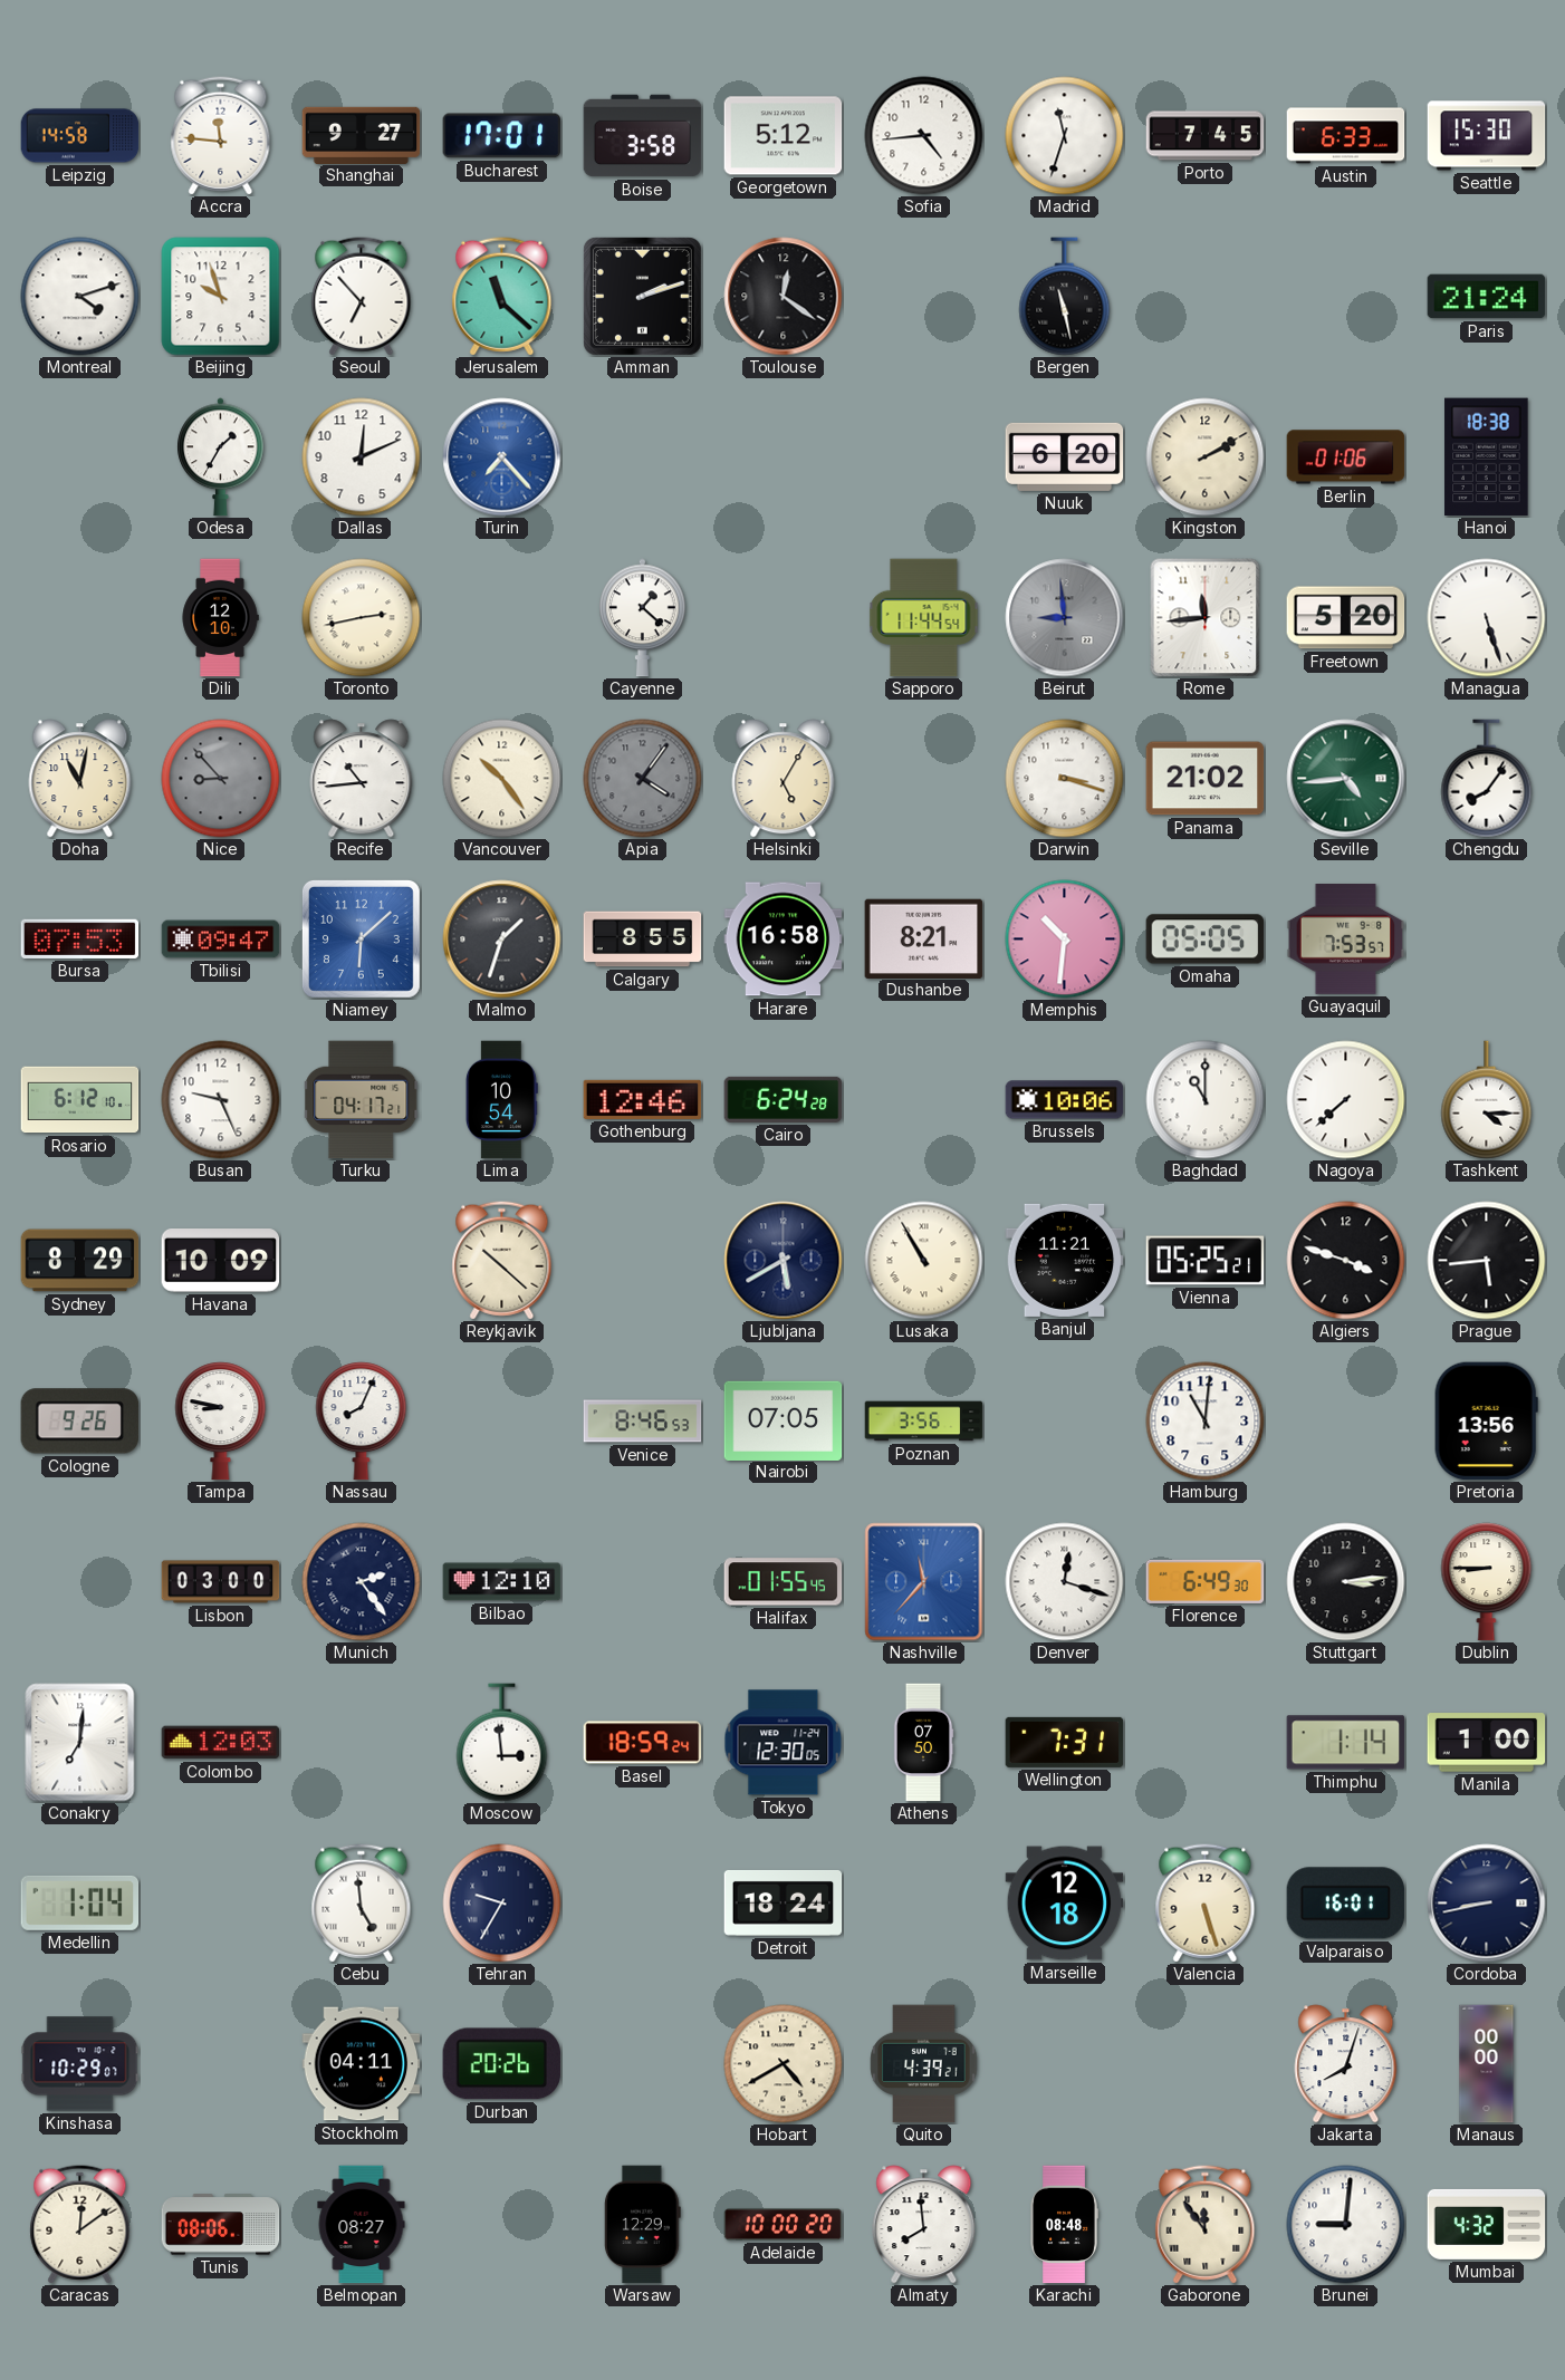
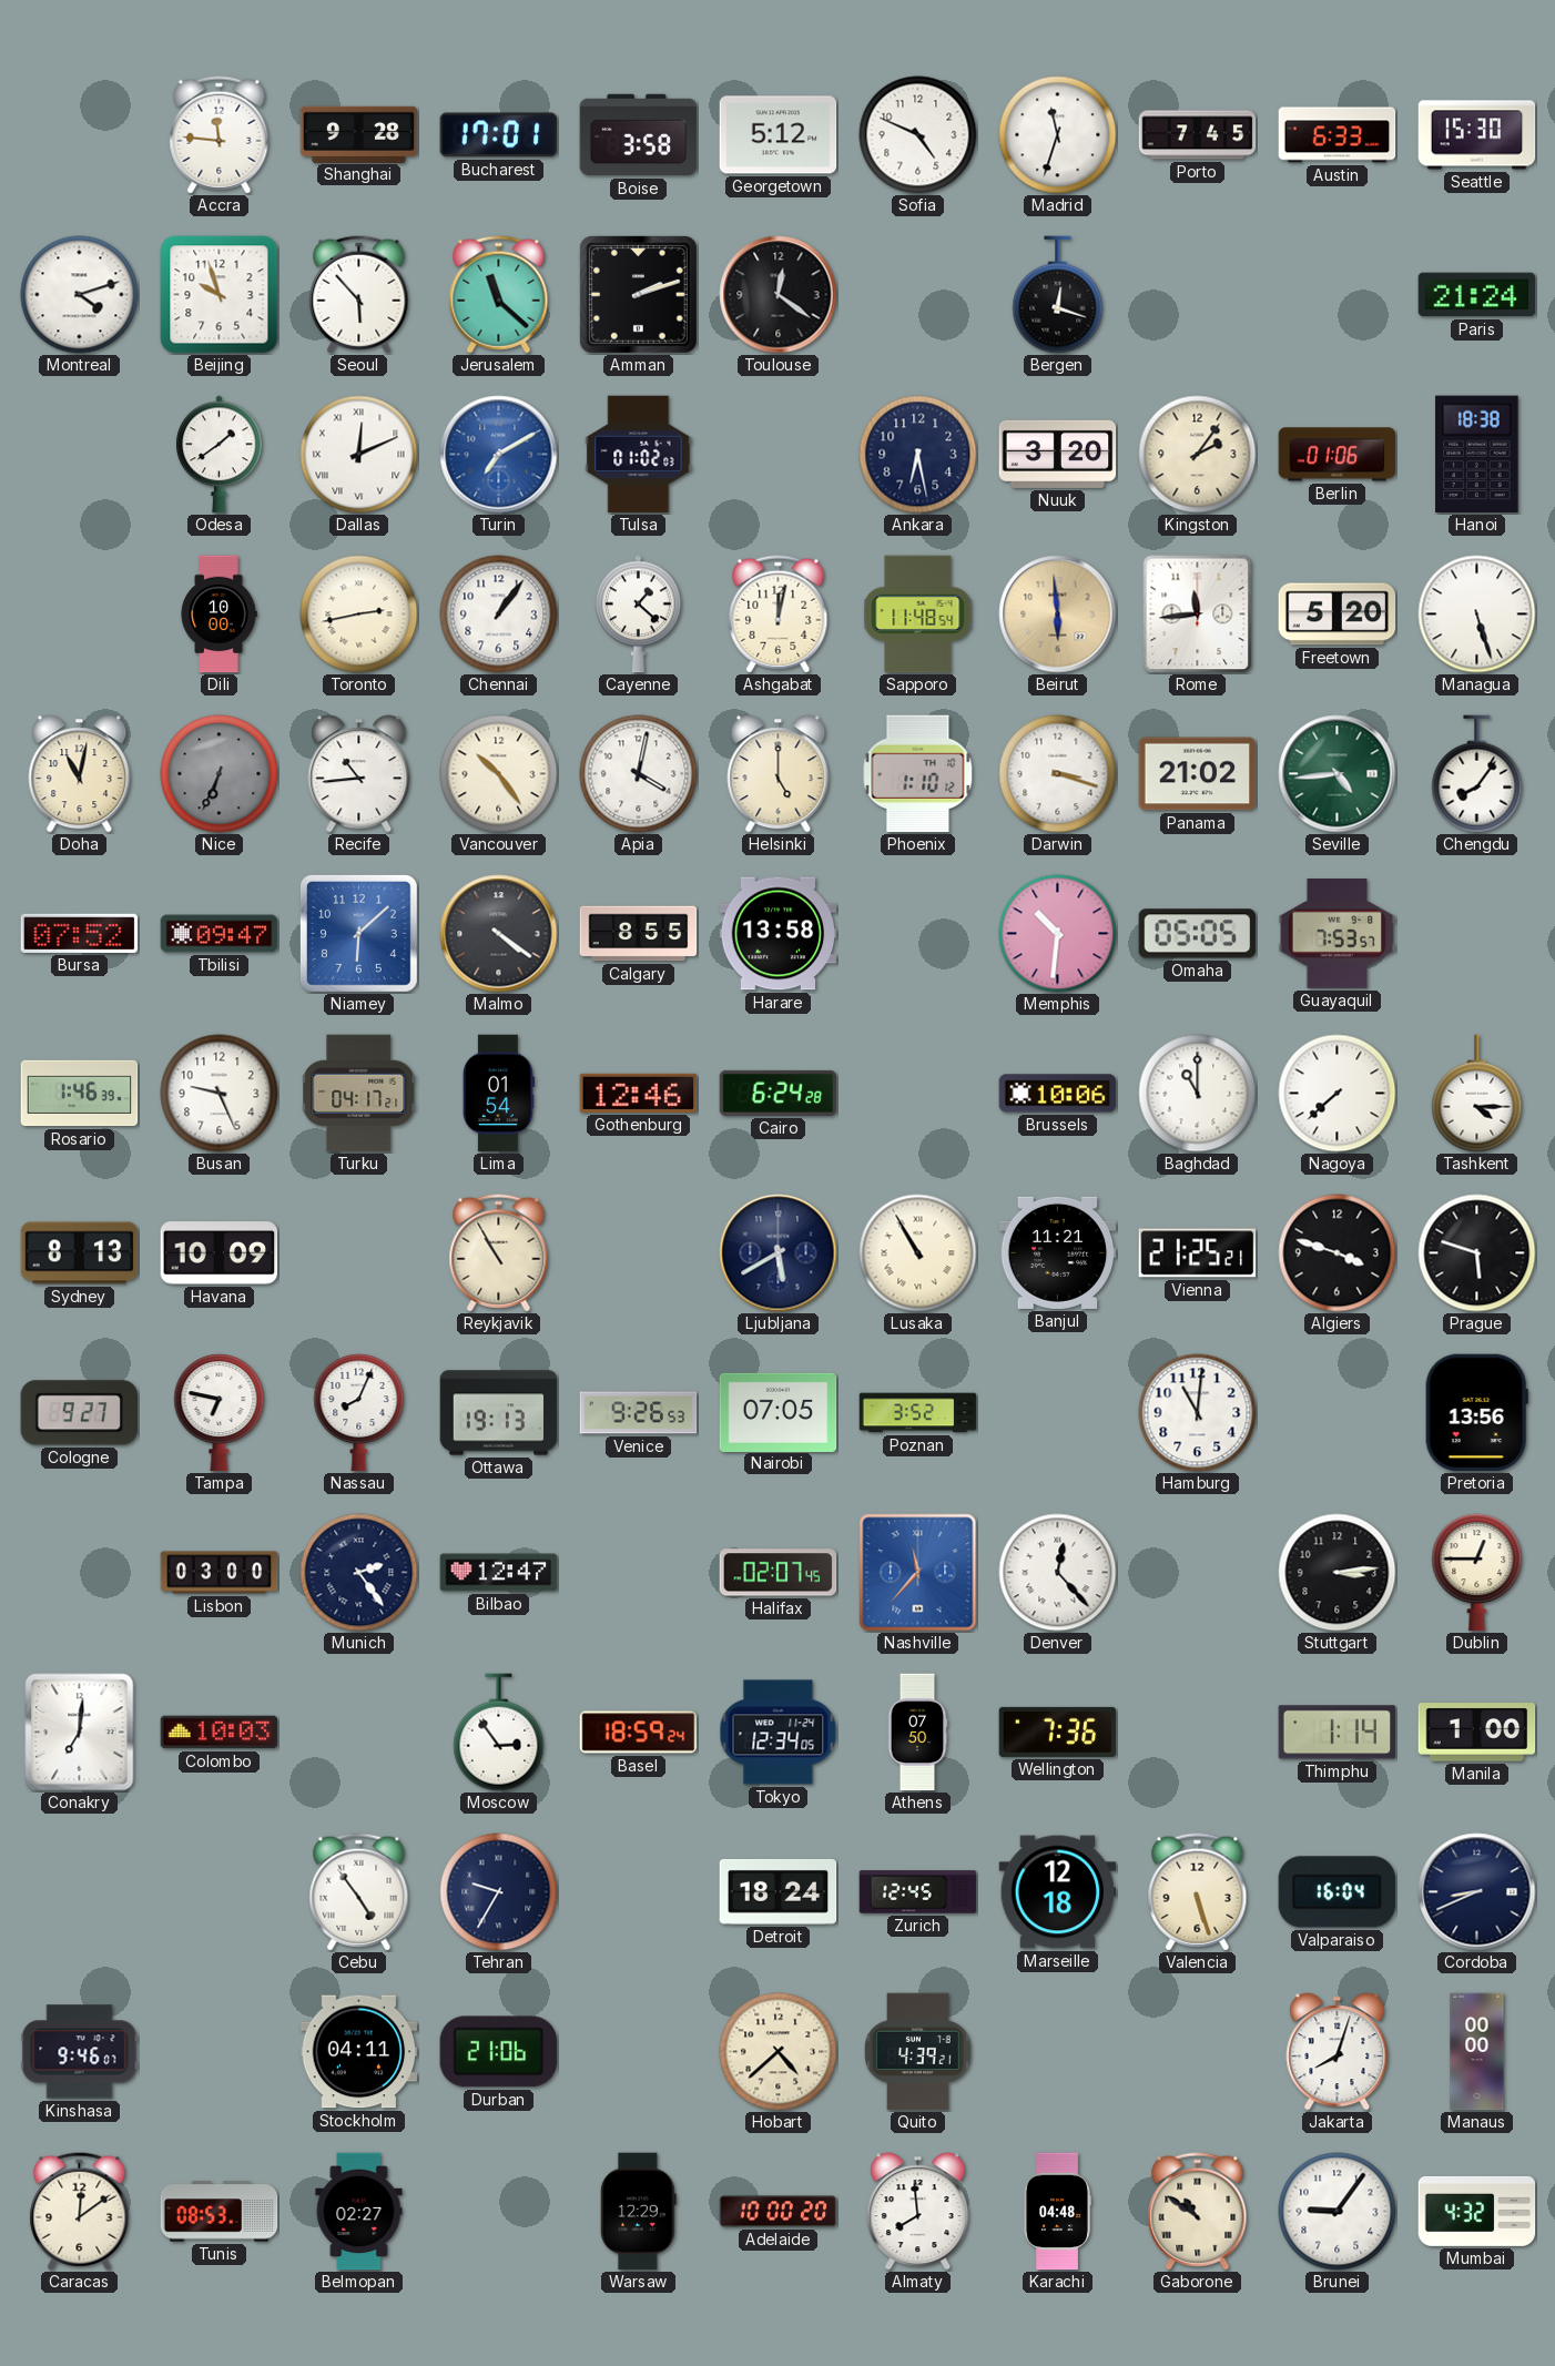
Leipzig: 14:58 -> none (80, 136)
Shanghai: 9:27 -> 9:28 (359, 134)
Sofia: 4:44 -> 4:49 (918, 135)
Seoul: 6:53 -> 5:53 (359, 295)
Bergen: 11:28 -> 12:18 (1058, 295)
Odesa: 1:35 -> 1:39 (220, 455)
Dallas numerals: Arabic -> Roman (359, 455)
Turin: 7:23 -> 7:10 (499, 455)
Tulsa: none -> 01:02 (639, 455)
Ankara: none -> 6:28 (918, 455)
Nuuk: 6:20 -> 3:20 (1058, 454)
Kingston: 2:10 -> 2:06 (1198, 455)
Dili: 12:10 -> 10:00 (218, 615)
Chennai: none -> 1:06 (499, 615)
Ashgabat: none -> 12:02 (779, 615)
Sapporo: 11:44 -> 11:48 (918, 615)
Beirut: 8:59 -> 5:59 (1058, 615)
Beirut dial: grey -> champagne (1058, 615)
Nice: 8:53 -> 6:34 (220, 774)
Apia: 4:06 -> 4:02 (639, 774)
Apia dial: grey -> white (639, 774)
Helsinki: 5:05 -> 5:00 (779, 774)
Phoenix: none -> 1:10 (918, 774)
Bursa: 07:53 -> 07:52 (80, 933)
Malmo: 1:33 -> 4:21 (499, 934)
Harare: 16:58 -> 13:58 (779, 934)
Dushanbe: 8:21 -> none (924, 938)
Rosario: 6:12 -> 1:46 (80, 1094)
Lima: 10:54 -> 01:54 (498, 1094)
Sydney: 8:29 -> 8:13 (80, 1253)
Reykjavik: 10:22 -> 10:55 (499, 1253)
Vienna: 05:25 -> 21:25 (1198, 1253)
Prague: 5:44 -> 5:48 (1477, 1253)
Cologne: 9:26 -> 9:27 (80, 1413)
Tampa: 8:47 -> 6:47 (220, 1413)
Ottawa: none -> 19:13 (499, 1413)
Venice: 8:46 -> 9:26 (639, 1413)
Poznan: 3:56 -> 3:52 (918, 1413)
Bilbao: 12:10 -> 12:47 (499, 1573)
Halifax: 01:55 -> 02:07 (779, 1573)
Denver: 12:18 -> 12:23 (1058, 1573)
Florence: 6:49 -> none (1206, 1581)
Dublin: 8:45 -> 12:45 (1477, 1573)
Colombo: 12:03 -> 10:03 (220, 1733)
Moscow: 2:59 -> 2:54 (499, 1733)
Tokyo: 12:30 -> 12:34 (779, 1733)
Wellington: 7:31 -> 7:36 (1058, 1732)
Medellin: 1:04 -> none (80, 1902)
Cebu: 4:59 -> 4:54 (359, 1892)
Zurich: none -> 12:45 (918, 1892)
Valparaiso: 16:01 -> 16:04 (1338, 1892)
Cordoba: 8:43 -> 8:41 (1477, 1892)
Kinshasa: 10:29 -> 9:46 (80, 2052)
Durban: 20:26 -> 21:06 (499, 2052)
Hobart: 4:40 -> 4:38 (779, 2052)
Tunis: 08:06 -> 08:53 (220, 2212)
Belmopan: 08:27 -> 02:27 (359, 2212)
Karachi: 08:48 -> 04:48 (1057, 2212)
Gaborone: 11:54 -> 10:51 (1198, 2212)
Brunei: 9:01 -> 9:06 (1338, 2212)
